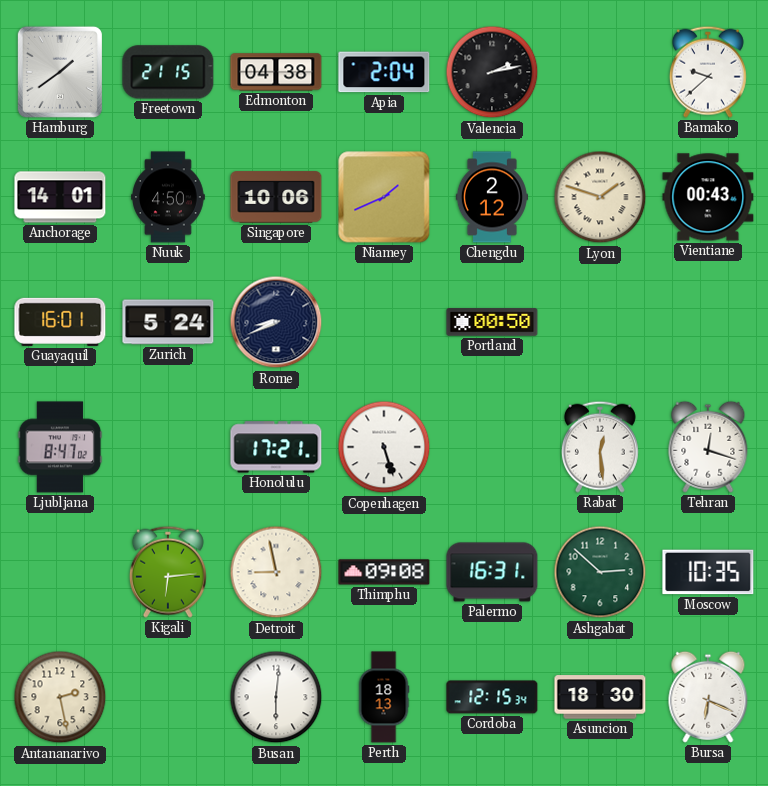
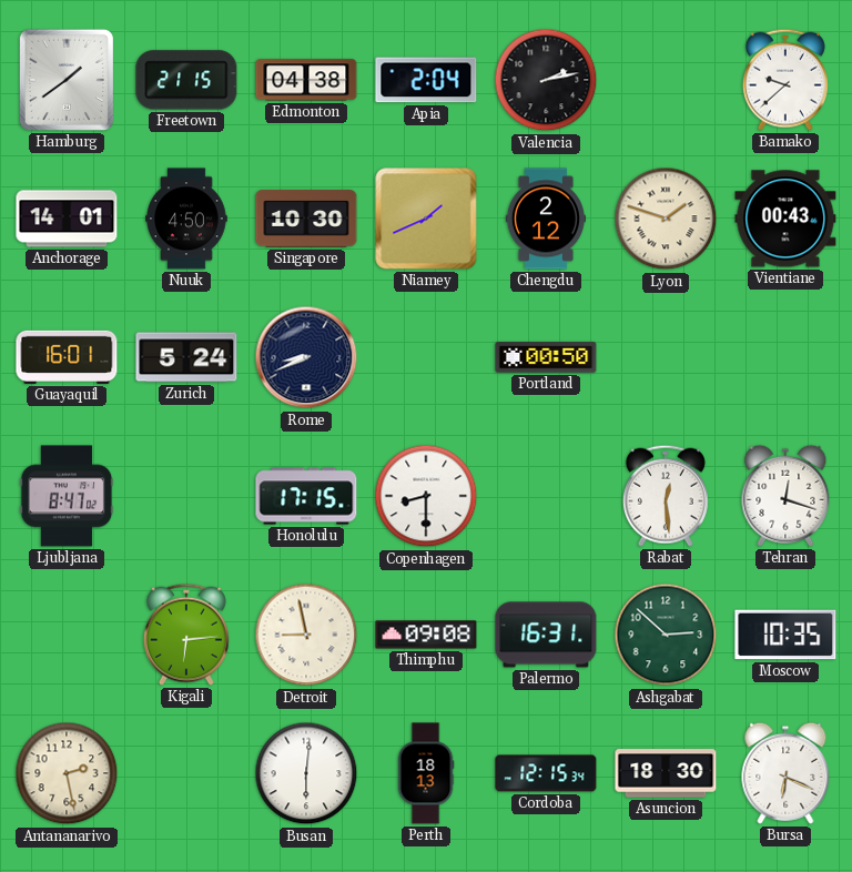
Singapore: 10:06 -> 10:30 (306, 219)
Honolulu: 17:21 -> 17:15 (306, 496)
Copenhagen: 5:27 -> 8:30 (426, 496)
